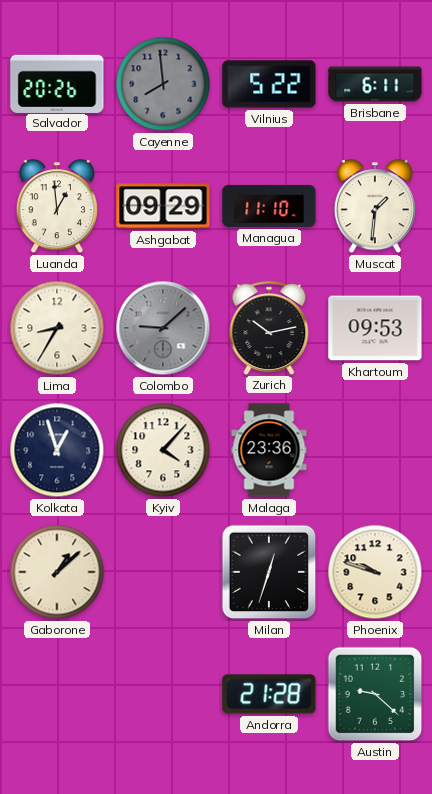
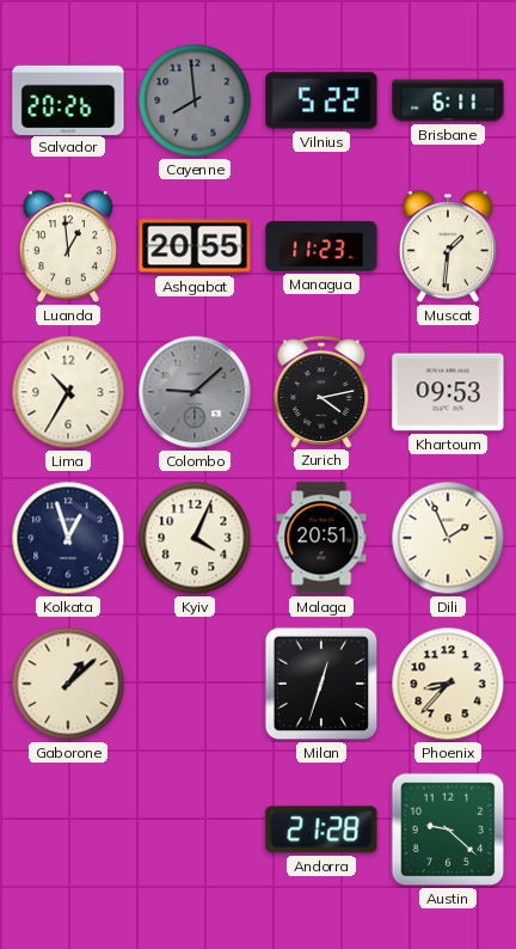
Ashgabat: 09:29 -> 20:55 (195, 246)
Managua: 11:10 -> 11:23 (321, 246)
Lima: 8:35 -> 10:35 (68, 392)
Zurich: 10:13 -> 4:13 (321, 392)
Kyiv: 4:07 -> 4:04 (195, 538)
Malaga: 23:36 -> 20:51 (321, 538)
Dili: none -> 1:56 (448, 538)
Phoenix: 9:48 -> 8:37 (448, 684)
